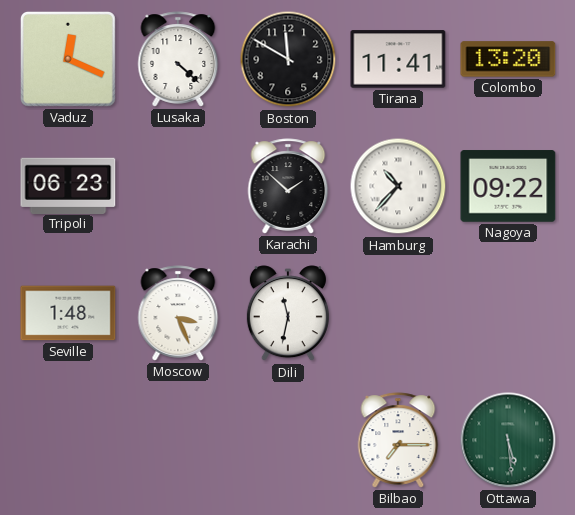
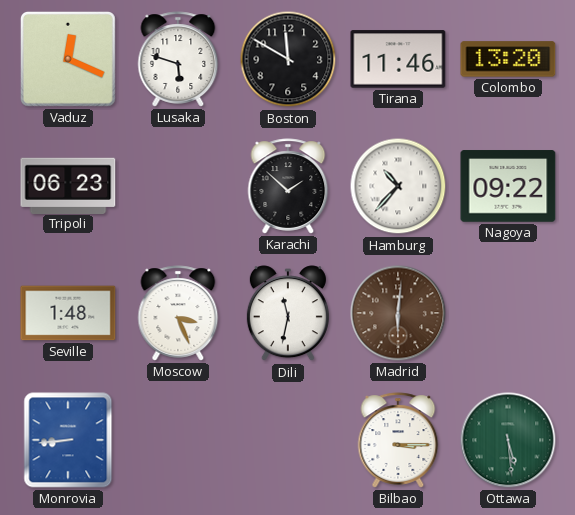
Lusaka: 4:22 -> 5:48 (178, 59)
Tirana: 11:41 -> 11:46 (398, 59)
Madrid: none -> 6:01 (398, 313)
Monrovia: none -> 8:44 (68, 440)
Bilbao: 7:15 -> 3:15 (398, 440)
